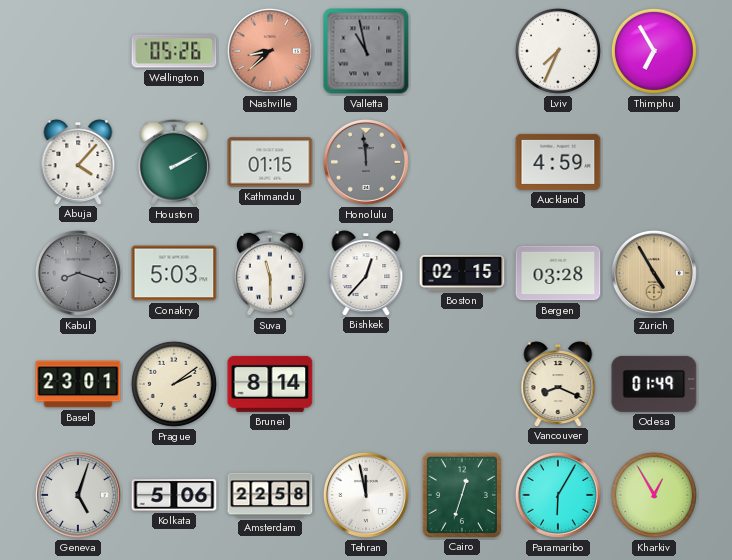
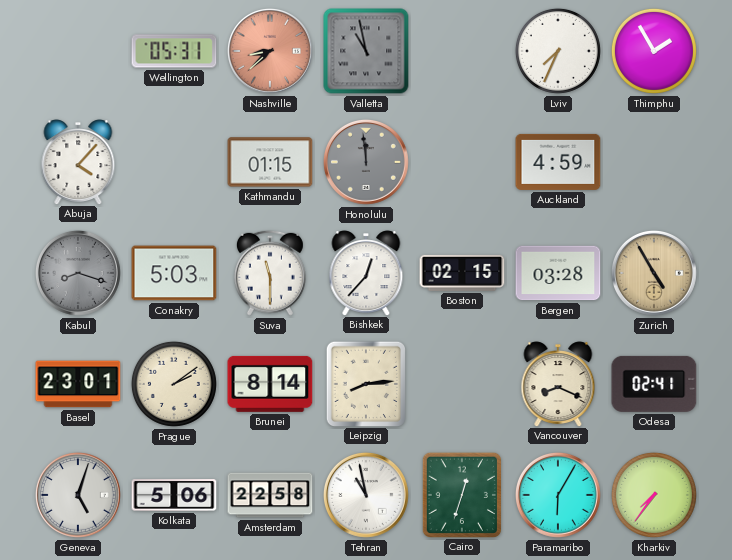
Wellington: 05:26 -> 05:31 (174, 51)
Thimphu: 6:55 -> 1:55 (654, 51)
Houston: 2:10 -> none (174, 162)
Leipzig: none -> 8:14 (365, 383)
Odesa: 01:49 -> 02:41 (654, 384)
Tehran: 11:58 -> 10:58 (366, 495)
Kharkiv: 12:55 -> 7:36 (654, 495)
